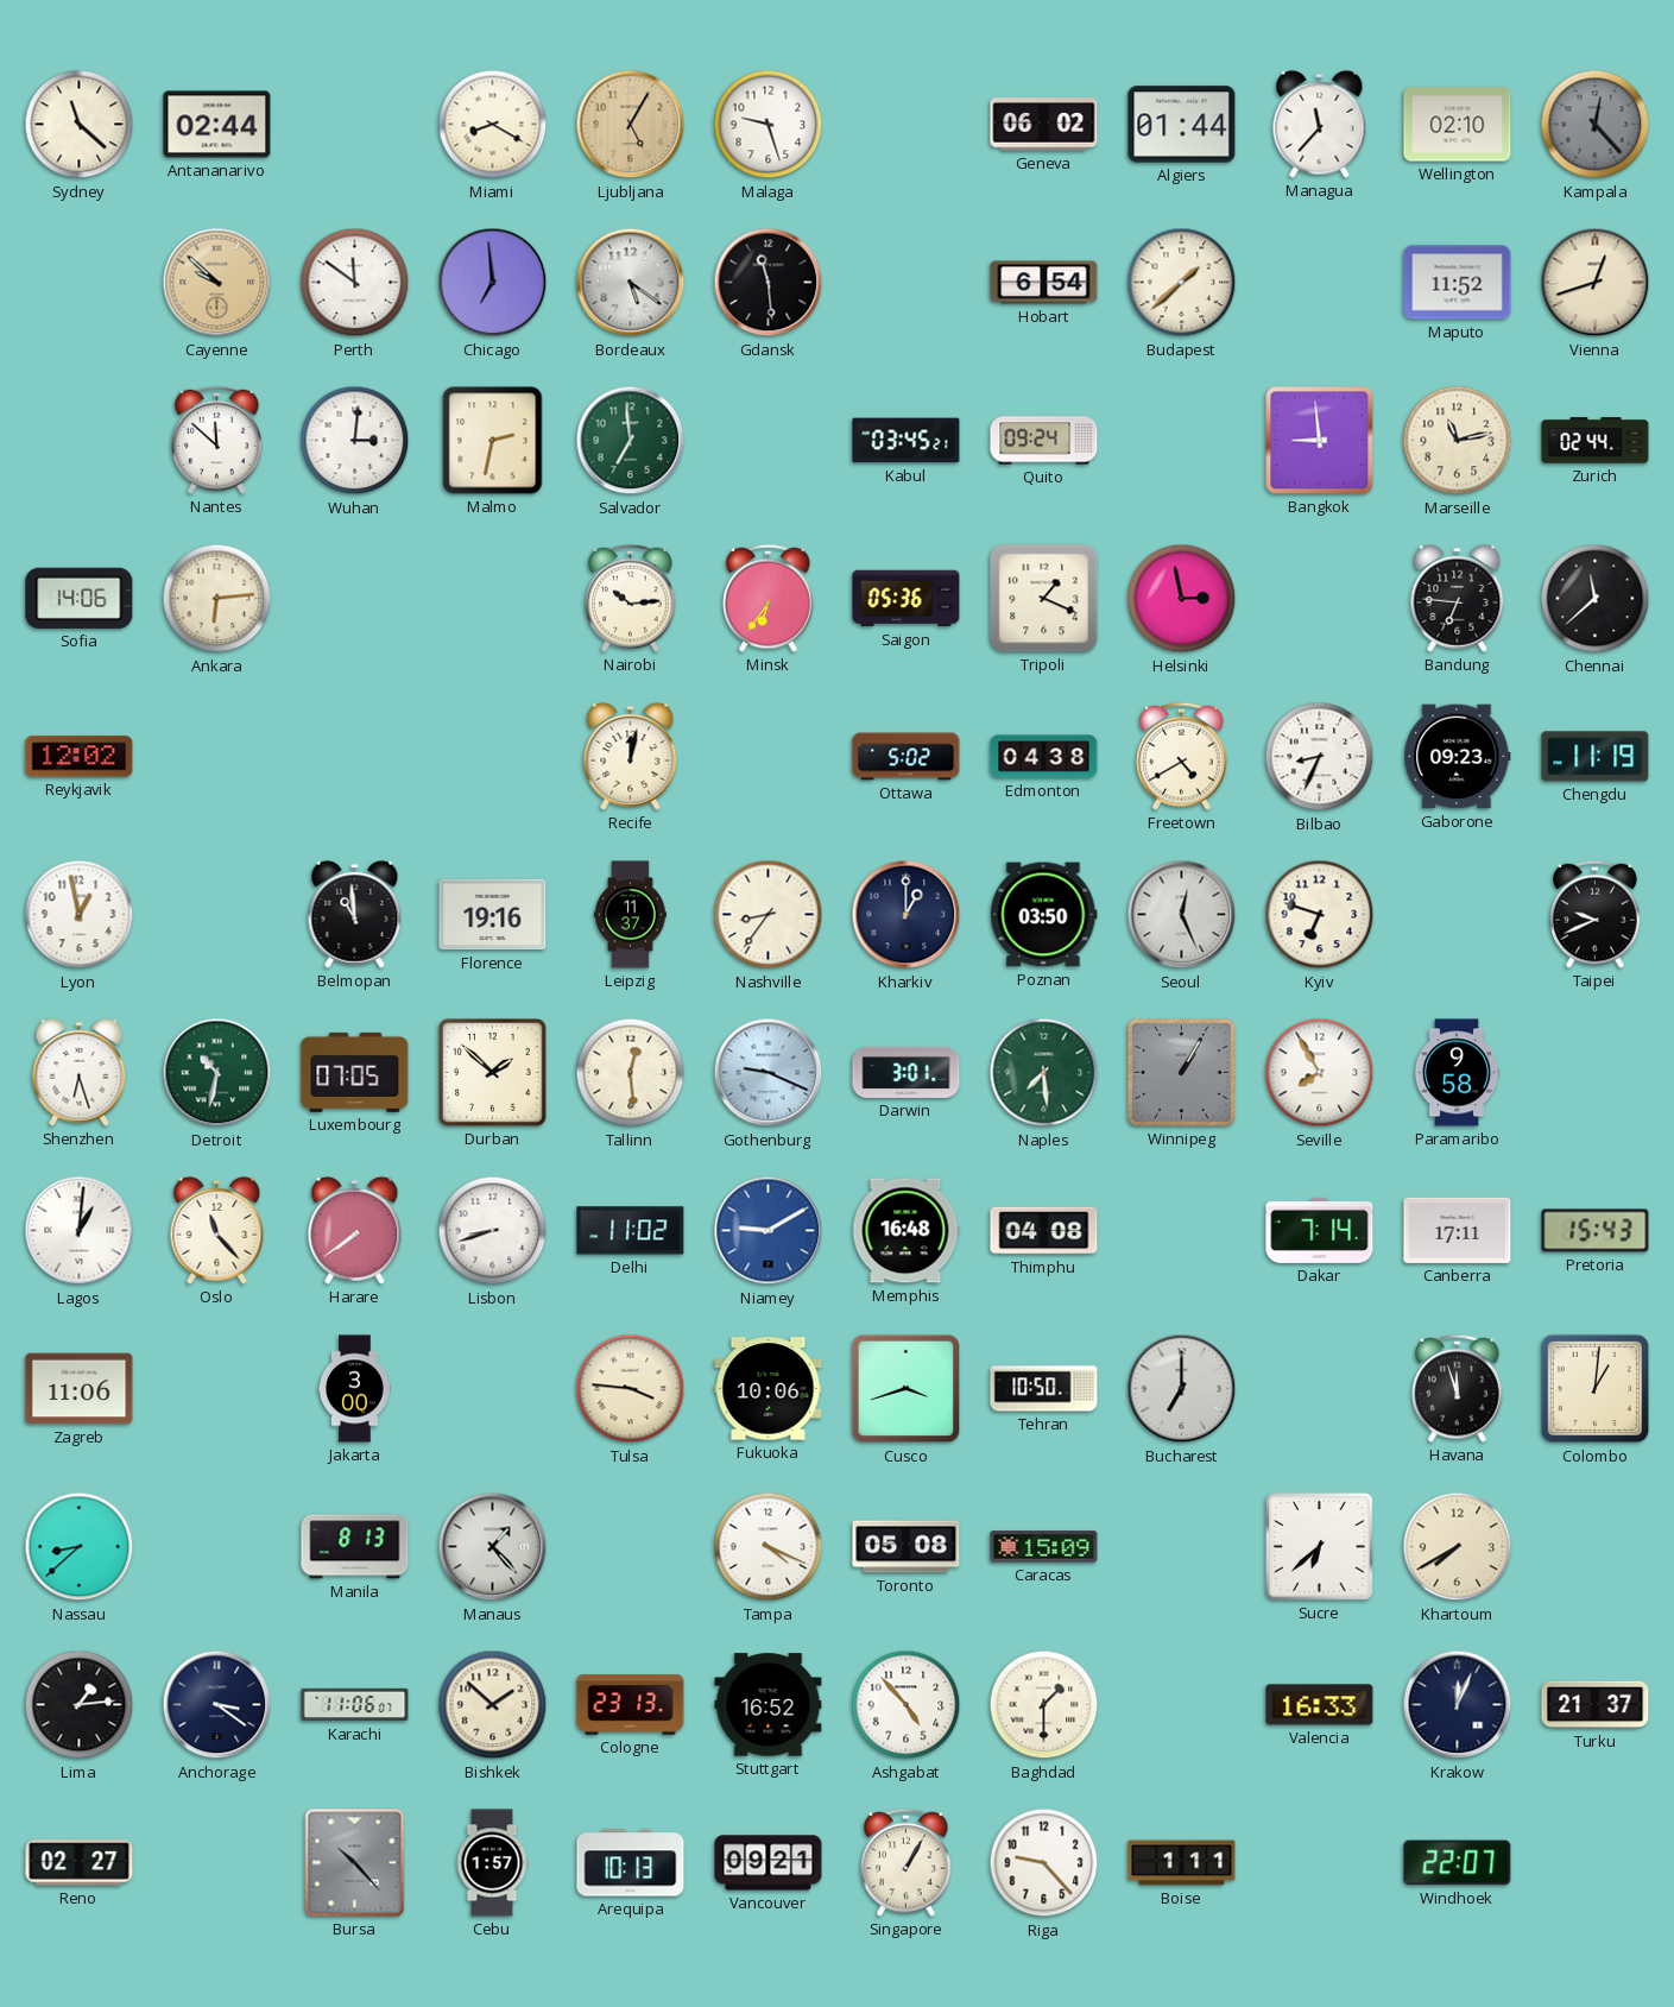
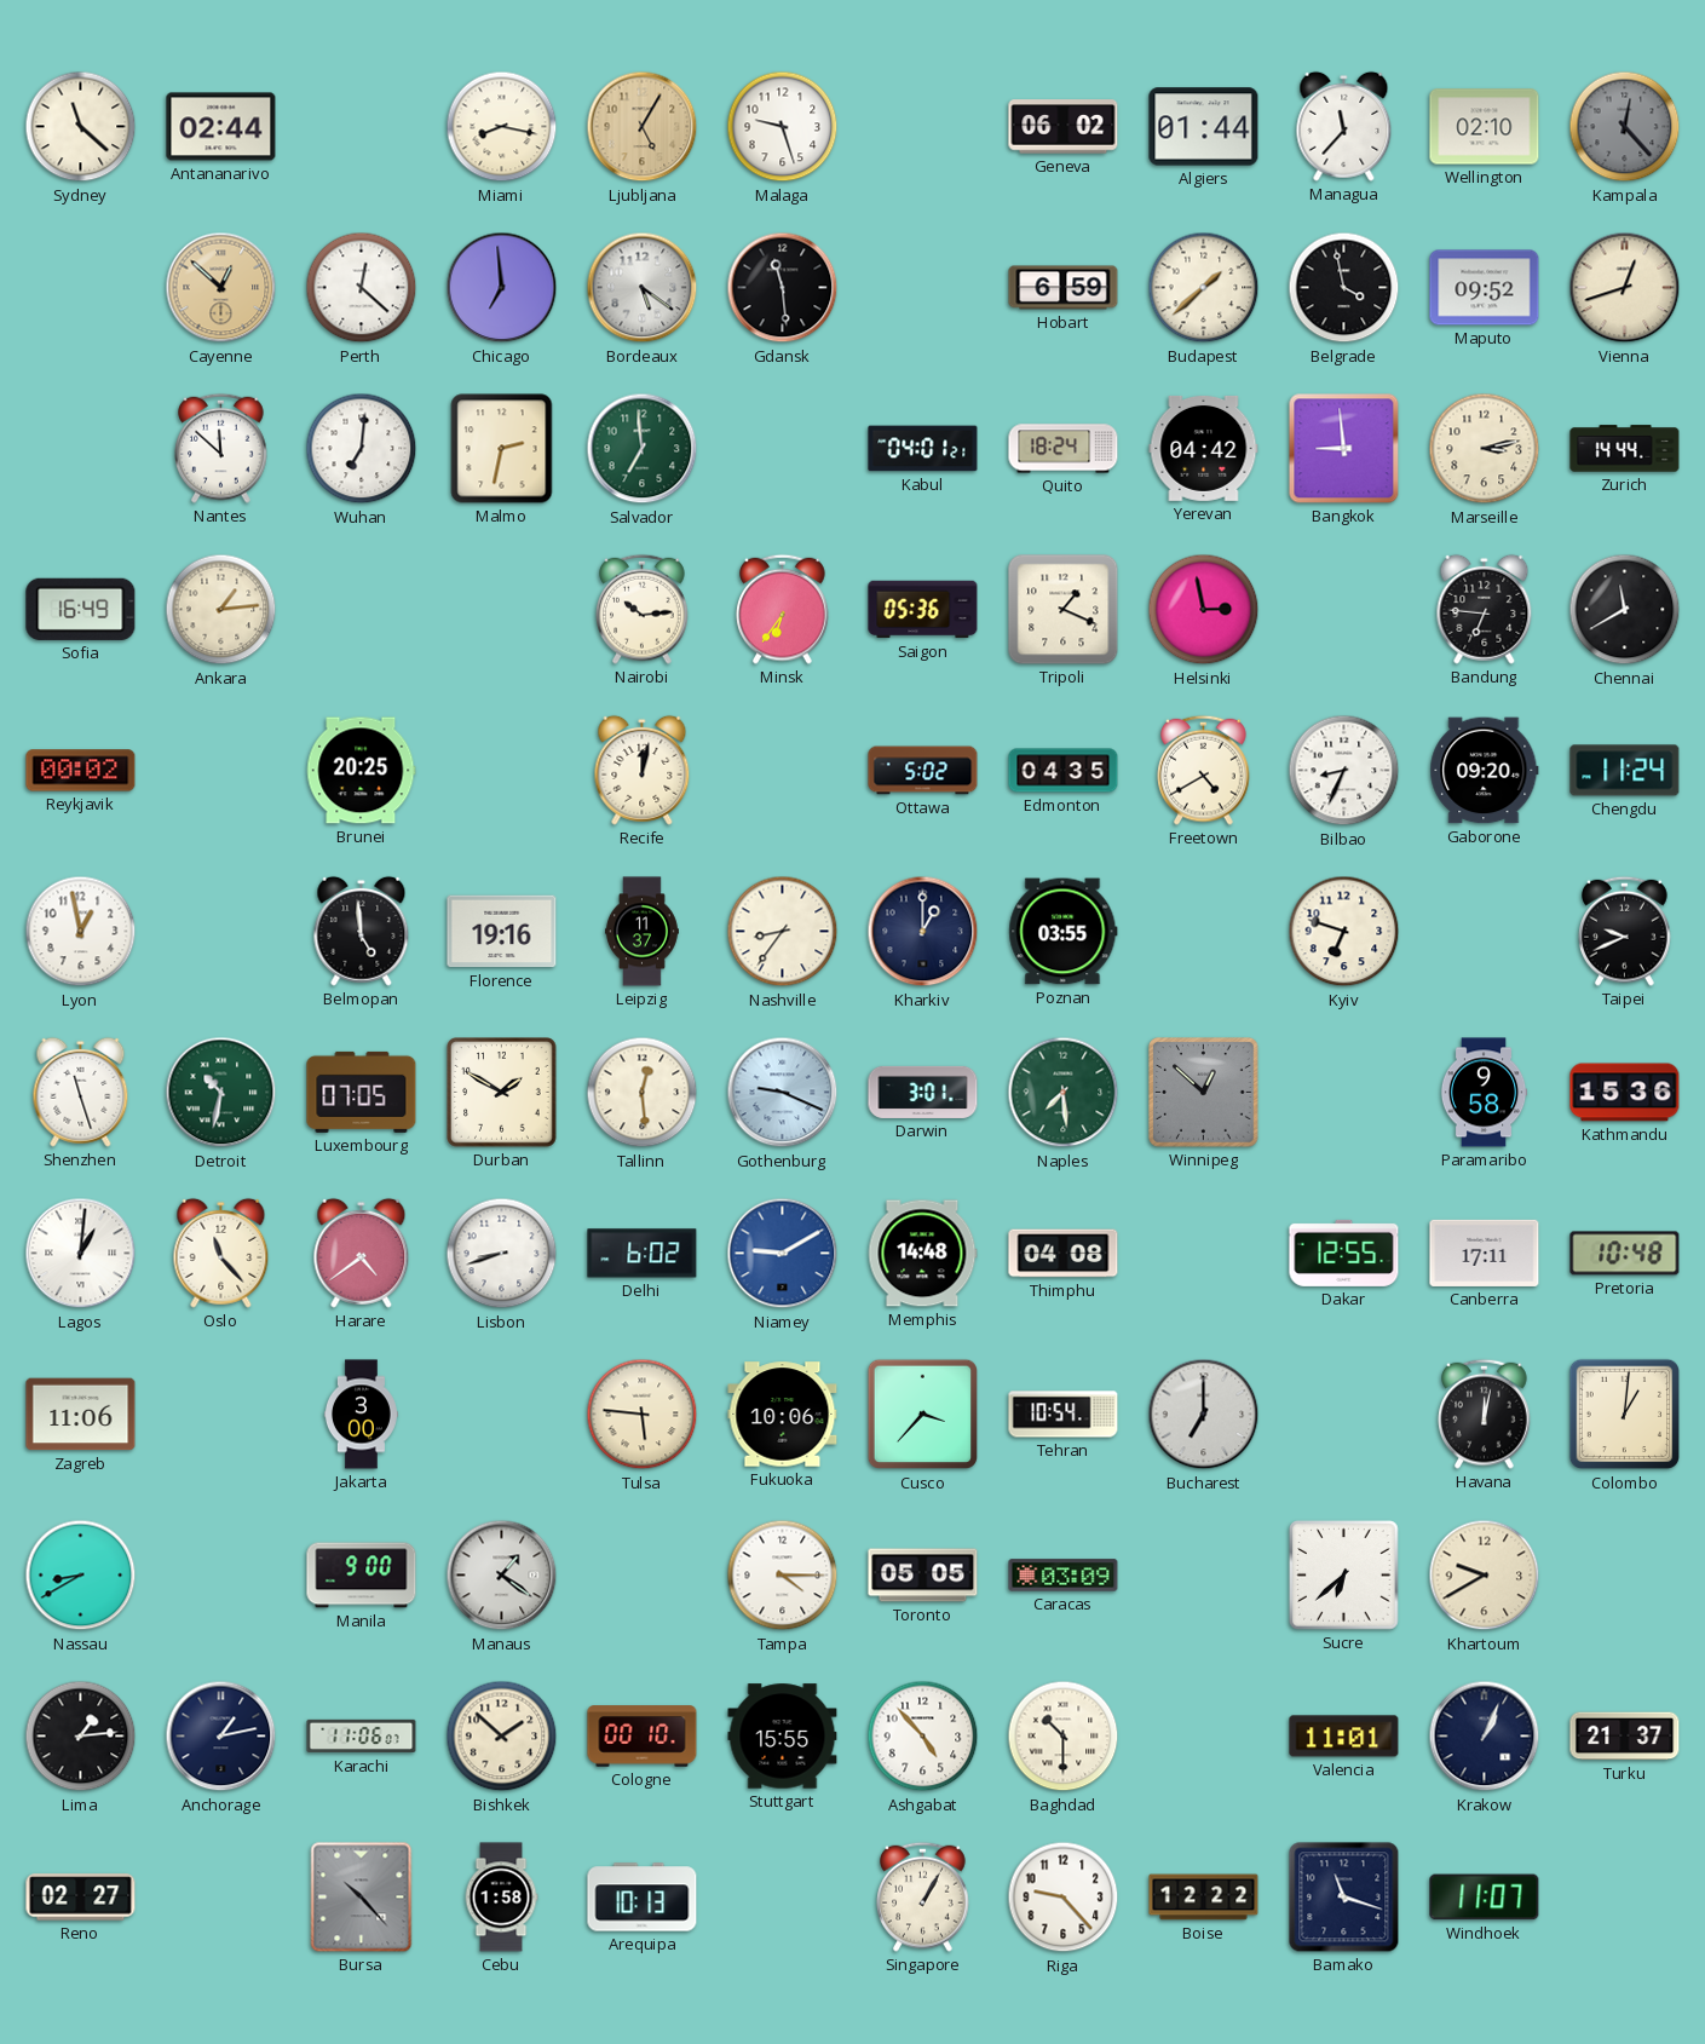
Miami: 8:20 -> 8:17 (502, 127)
Cayenne: 9:52 -> 12:52 (221, 288)
Perth: 11:51 -> 12:22 (362, 288)
Hobart: 6:54 -> 6:59 (1064, 288)
Belgrade: none -> 3:58 (1344, 288)
Maputo: 11:52 -> 09:52 (1485, 288)
Wuhan: 3:01 -> 7:01 (362, 449)
Kabul: 03:45 -> 04:01 (923, 449)
Quito: 09:24 -> 18:24 (1064, 449)
Yerevan: none -> 04:42 (1204, 448)
Marseille: 11:13 -> 3:13 (1485, 449)
Zurich: 02:44 -> 14:44 (1625, 449)
Sofia: 14:06 -> 16:49 (81, 609)
Ankara: 6:14 -> 1:14 (221, 610)
Chennai: 11:38 -> 11:40 (1625, 610)
Reykjavik: 12:02 -> 00:02 (81, 771)
Brunei: none -> 20:25 (362, 771)
Edmonton: 04:38 -> 04:35 (1064, 771)
Gaborone: 09:23 -> 09:20 (1485, 771)
Chengdu: 11:19 -> 11:24 (1625, 771)
Belmopan: 10:59 -> 4:59 (362, 931)
Poznan: 03:50 -> 03:55 (1064, 932)
Seoul: 12:26 -> none (1182, 915)
Shenzhen: 6:27 -> 11:27 (81, 1092)
Durban: 1:52 -> 1:50 (502, 1093)
Winnipeg: 1:05 -> 12:52 (1204, 1093)
Seville: 7:55 -> none (1320, 1073)
Kathmandu: none -> 15:36 (1625, 1093)
Harare: 7:39 -> 4:39 (362, 1253)
Delhi: 11:02 -> 6:02 (643, 1254)
Memphis: 16:48 -> 14:48 (922, 1254)
Dakar: 7:14 -> 12:55 (1344, 1253)
Pretoria: 15:43 -> 10:48 (1625, 1254)
Tulsa: 3:46 -> 5:46 (643, 1415)
Cusco: 3:42 -> 3:37 (923, 1415)
Tehran: 10:50 -> 10:54 (1064, 1415)
Havana: 11:57 -> 12:02 (1485, 1413)
Nassau: 8:38 -> 8:40 (81, 1576)
Manila: 8:13 -> 9:00 (362, 1576)
Manaus: 1:23 -> 1:21 (502, 1576)
Tampa: 4:19 -> 4:15 (783, 1576)
Toronto: 05:08 -> 05:05 (923, 1576)
Caracas: 15:09 -> 03:09 (1064, 1576)
Khartoum: 7:40 -> 9:40 (1485, 1576)
Anchorage: 3:21 -> 1:13 (221, 1737)
Cologne: 23:13 -> 00:10 (643, 1737)
Stuttgart: 16:52 -> 15:55 (783, 1737)
Baghdad: 1:30 -> 10:30 (1064, 1737)
Valencia: 16:33 -> 11:01 (1344, 1737)
Krakow: 12:04 -> 1:04 (1485, 1737)
Cebu: 1:57 -> 1:58 (501, 1898)
Vancouver: 09:21 -> none (769, 1863)
Boise: 1:11 -> 12:22 (1204, 1898)
Bamako: none -> 11:18 (1344, 1898)
Windhoek: 22:07 -> 11:07 (1485, 1898)
